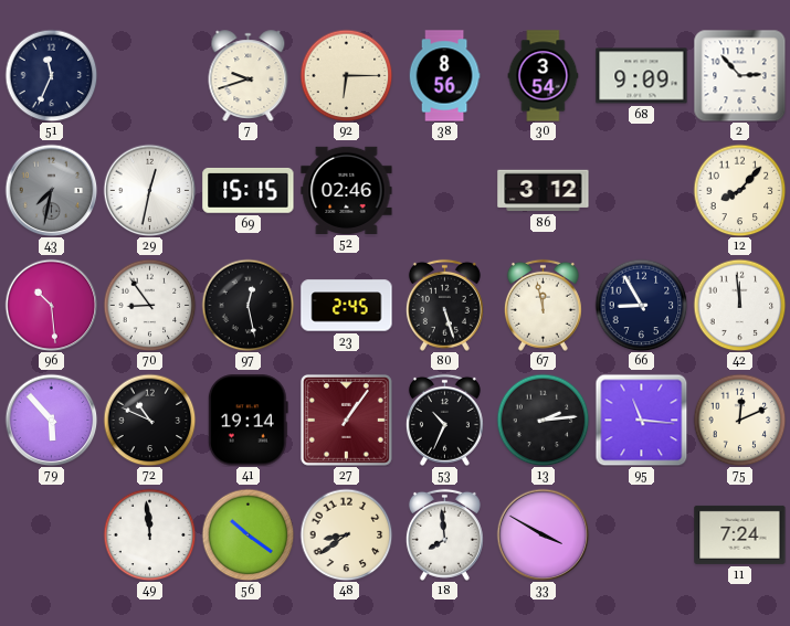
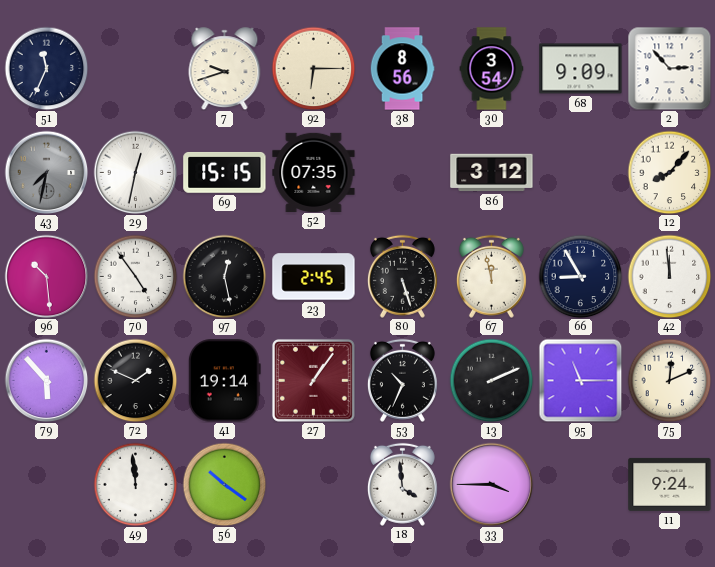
52: 02:46 -> 07:35 (314, 172)
70: 8:54 -> 4:54 (135, 276)
72: 10:49 -> 1:49 (135, 380)
13: 2:14 -> 2:11 (491, 380)
95: 11:16 -> 11:15 (580, 380)
48: 8:39 -> none (346, 534)
18: 7:59 -> 3:59 (402, 484)
33: 3:50 -> 3:45 (491, 484)
11: 7:24 -> 9:24 (670, 484)
